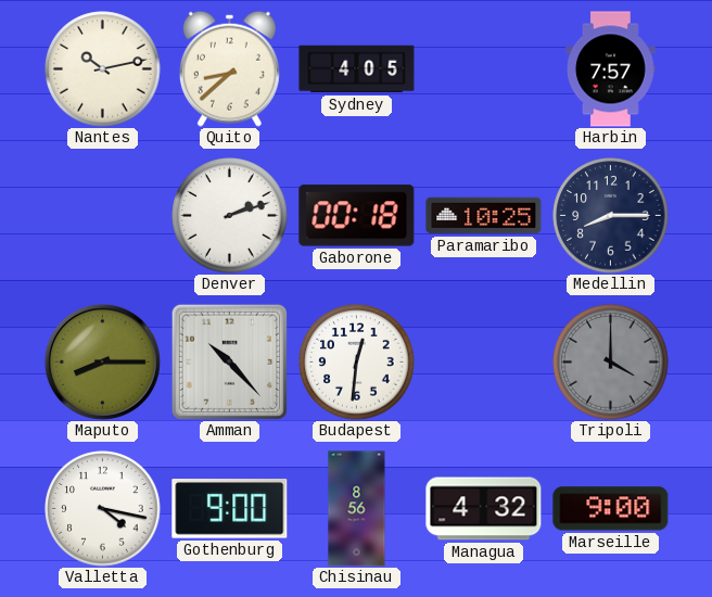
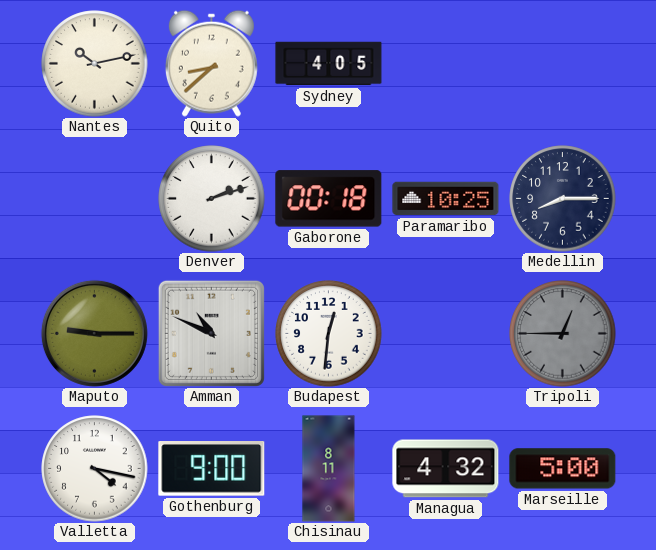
Harbin: 7:57 -> none (611, 69)
Maputo: 8:15 -> 9:15 (94, 333)
Amman: 10:23 -> 10:49 (211, 333)
Tripoli: 4:00 -> 12:45 (563, 334)
Chisinau: 8:56 -> 8:11 (329, 469)
Marseille: 9:00 -> 5:00 (563, 469)
